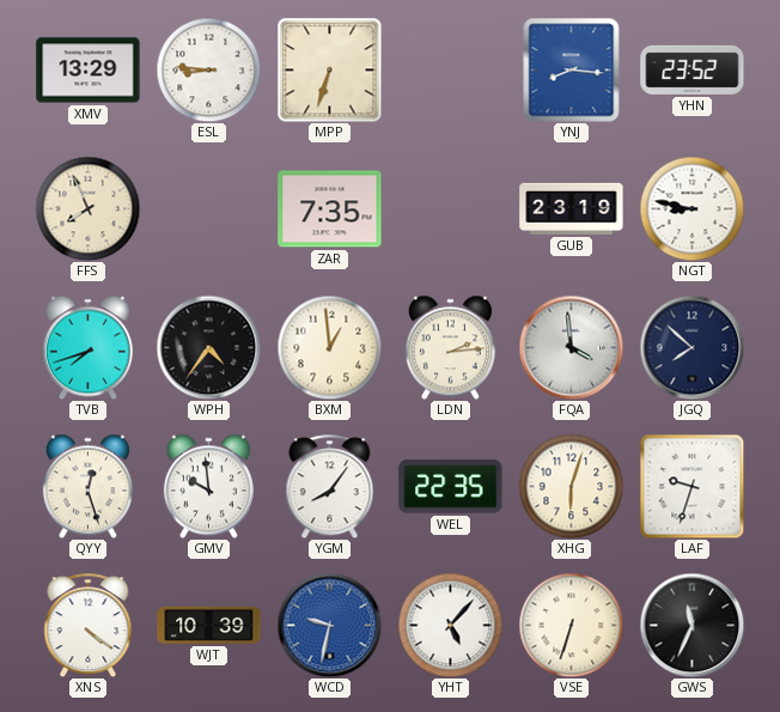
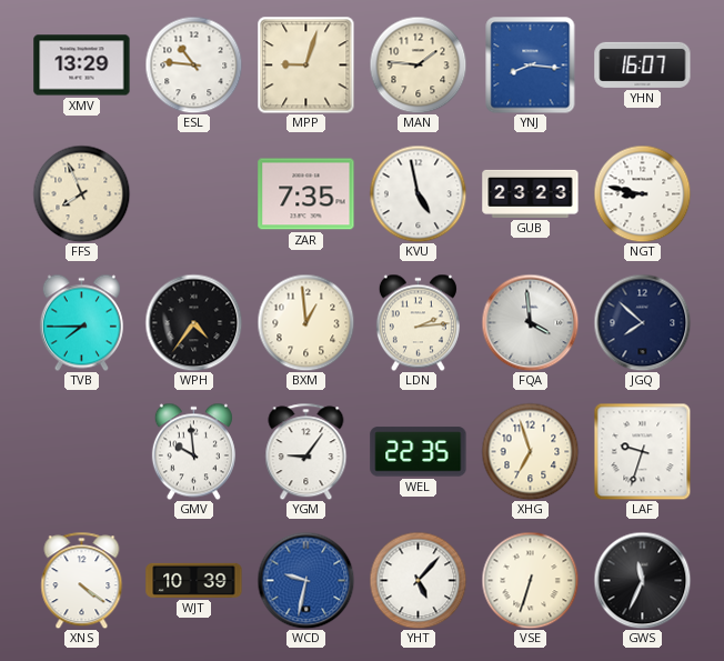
ESL: 8:46 -> 10:46 (193, 64)
MPP: 6:33 -> 9:03 (305, 64)
MAN: none -> 1:46 (418, 64)
YHN: 23:52 -> 16:07 (643, 64)
KVU: none -> 4:58 (418, 193)
GUB: 23:19 -> 23:23 (531, 193)
TVB: 7:42 -> 7:45 (81, 322)
QYY: 12:27 -> none (87, 486)
YGM: 8:06 -> 9:06 (306, 451)
XHG: 6:03 -> 6:57 (530, 451)
